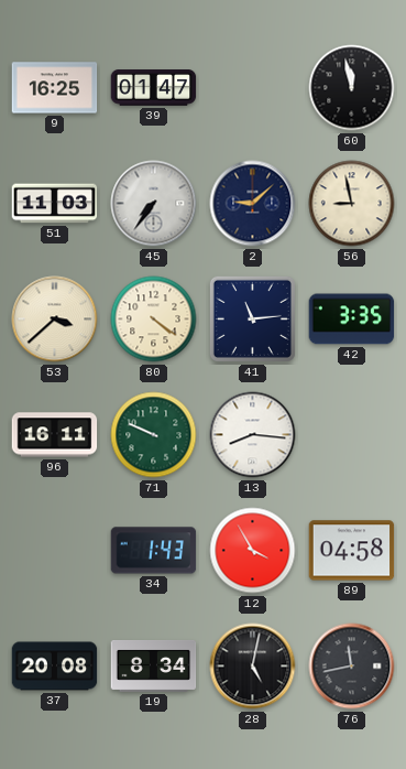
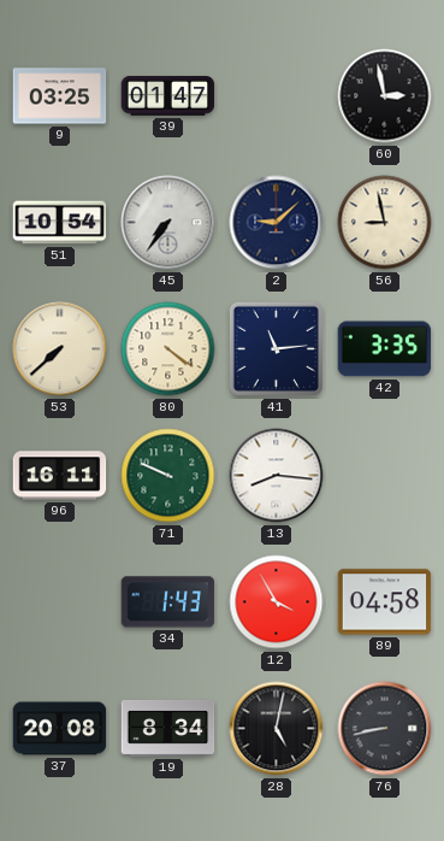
9: 16:25 -> 03:25 (60, 96)
60: 11:58 -> 2:58 (385, 96)
51: 11:03 -> 10:54 (60, 223)
53: 3:38 -> 7:38 (60, 349)
76: 11:43 -> 8:43 (385, 729)
